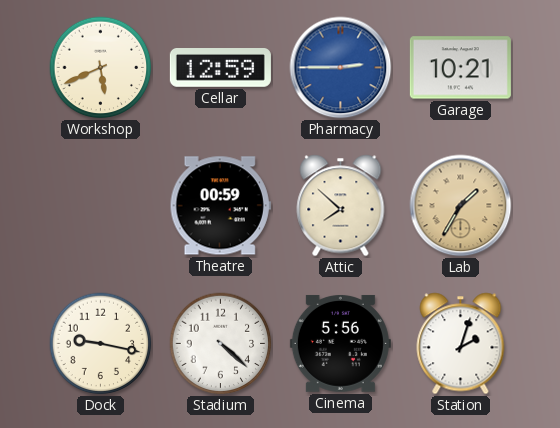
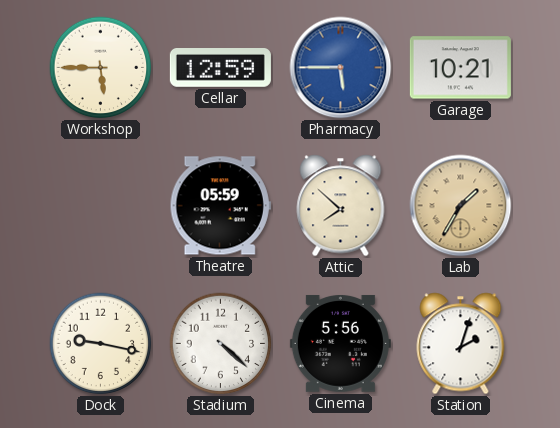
Workshop: 5:41 -> 5:45 (101, 68)
Pharmacy: 2:45 -> 5:45 (341, 68)
Theatre: 00:59 -> 05:59 (220, 206)
